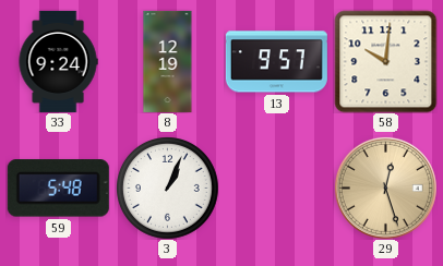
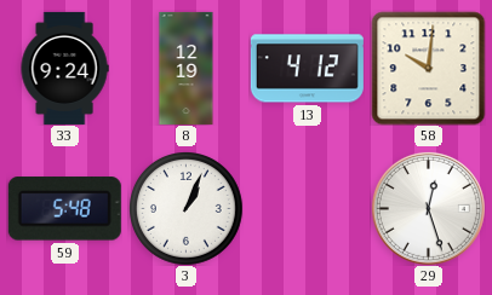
13: 9:57 -> 4:12 (307, 69)
29 dial: champagne -> white (428, 208)
